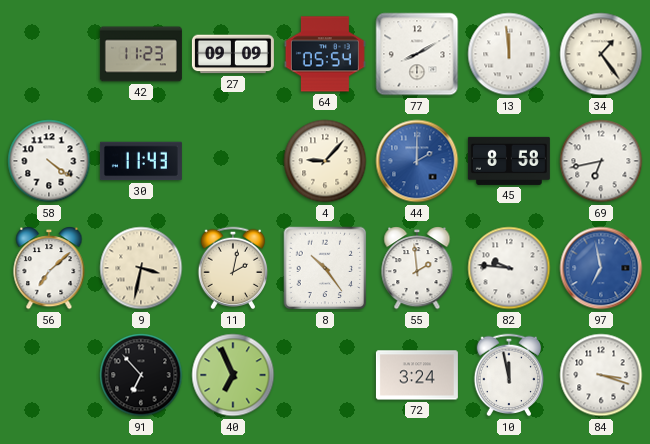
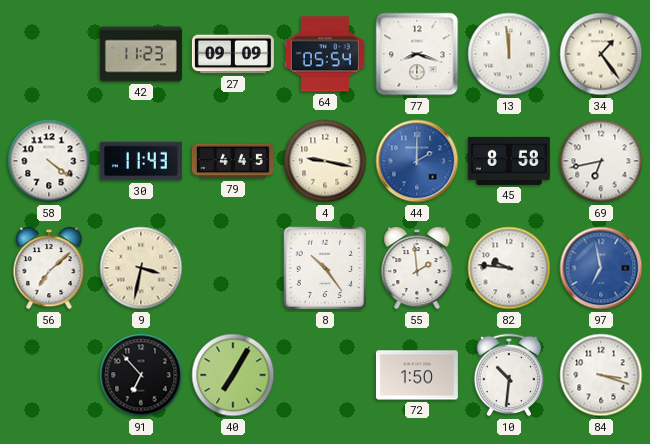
77: 8:10 -> 8:18 (417, 54)
79: none -> 4:45 (233, 161)
4: 9:07 -> 9:17 (325, 161)
11: 2:02 -> none (233, 268)
40: 6:56 -> 7:05 (233, 375)
72: 3:24 -> 1:50 (417, 375)
10: 11:58 -> 10:31 (509, 375)
